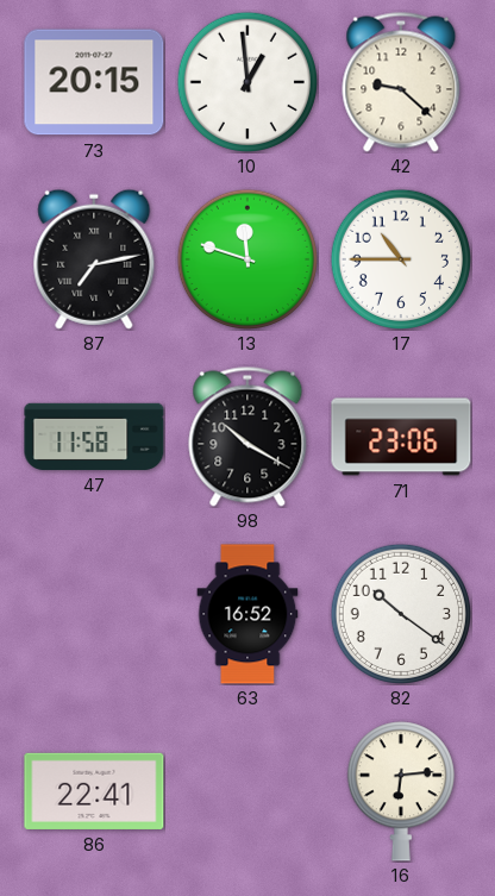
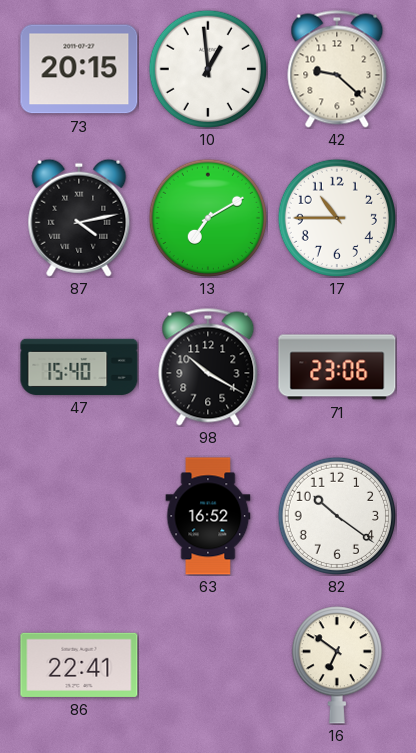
87: 7:13 -> 4:13 (79, 218)
13: 11:48 -> 7:10 (208, 218)
47: 11:58 -> 15:40 (79, 367)
16: 6:14 -> 6:51 (337, 665)
